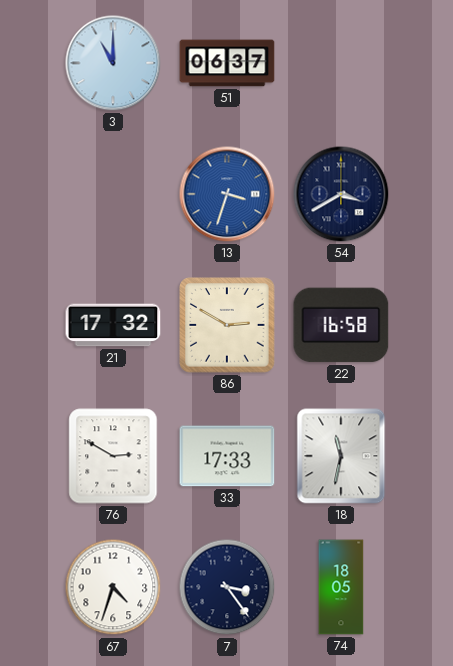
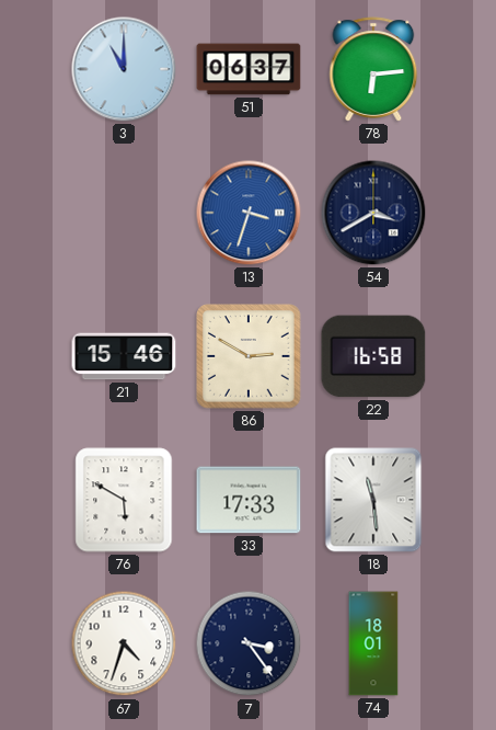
78: none -> 6:14 (373, 69)
21: 17:32 -> 15:46 (124, 356)
76: 2:50 -> 5:50 (124, 500)
18: 11:32 -> 11:29 (373, 500)
74: 18:05 -> 18:01 (373, 643)
